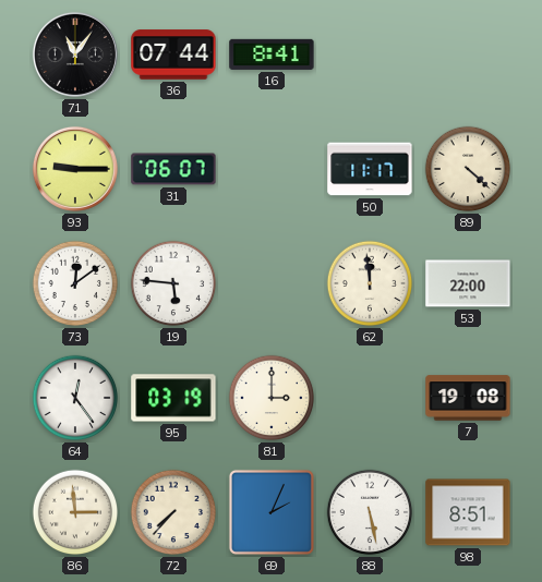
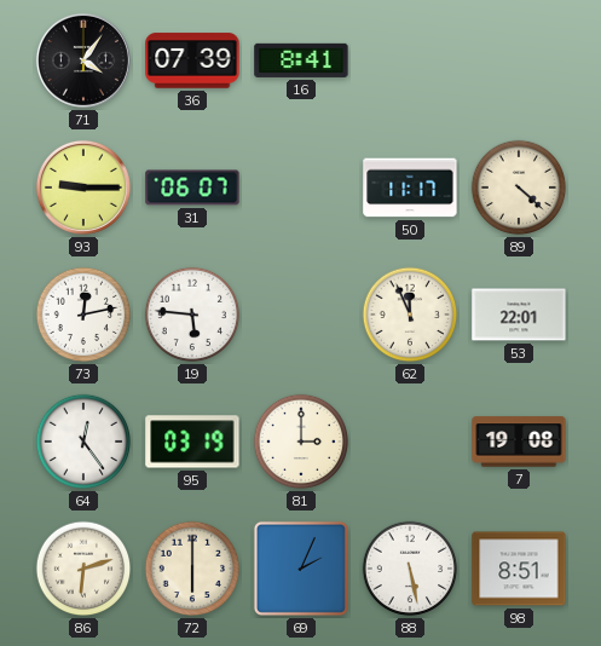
71: 11:06 -> 4:06 (83, 60)
36: 07:44 -> 07:39 (192, 60)
73: 12:09 -> 12:13 (83, 315)
62: 11:59 -> 11:56 (410, 315)
53: 22:00 -> 22:01 (519, 315)
86: 2:59 -> 6:12 (83, 569)
72: 7:37 -> 6:00 (192, 569)
